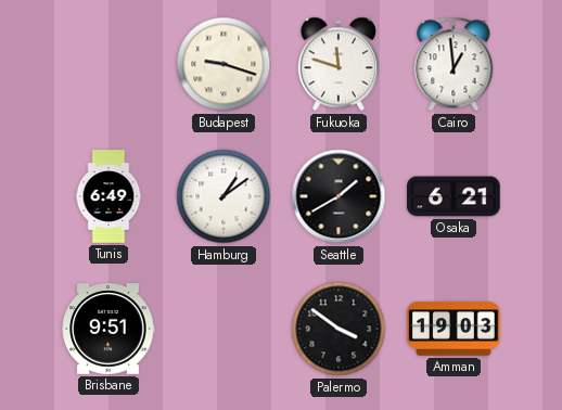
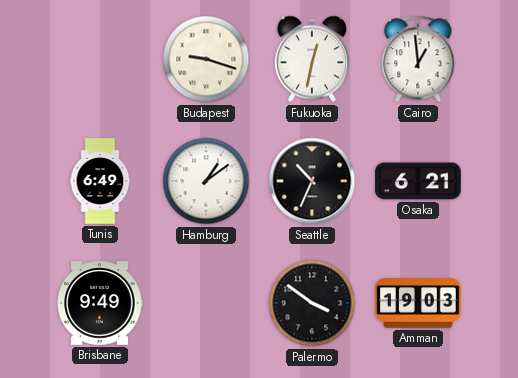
Fukuoka: 11:48 -> 12:32 (312, 59)
Seattle: 1:40 -> 10:34 (312, 181)
Brisbane: 9:51 -> 9:49 (100, 303)
